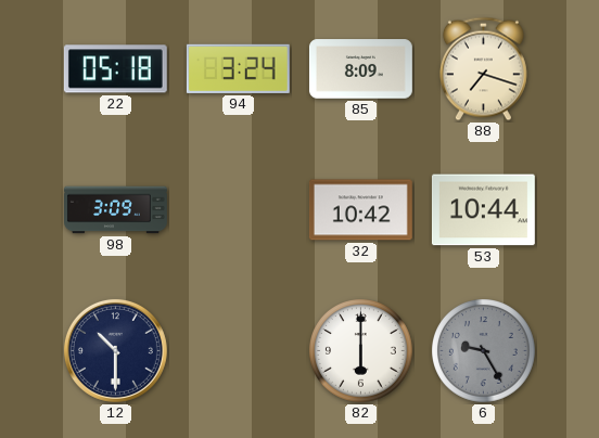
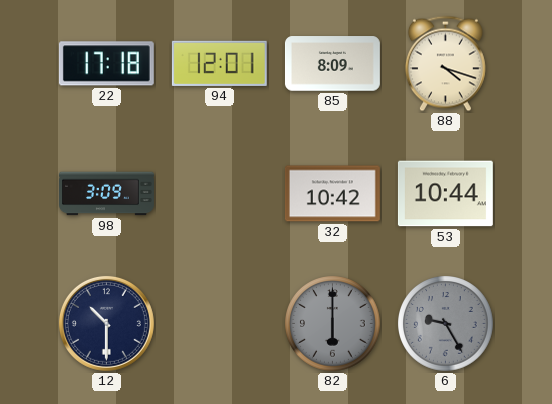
22: 05:18 -> 17:18 (106, 64)
94: 3:24 -> 12:01 (219, 63)
88: 7:18 -> 4:18 (445, 64)
82 dial: white -> grey (333, 324)
